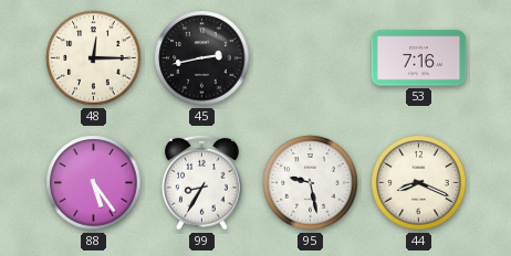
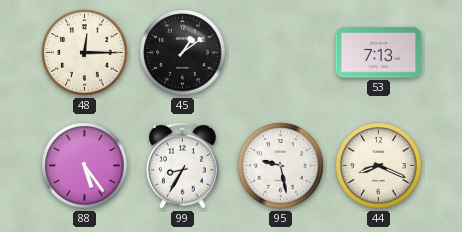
45: 2:43 -> 1:09 (183, 53)
53: 7:16 -> 7:13 (379, 53)
